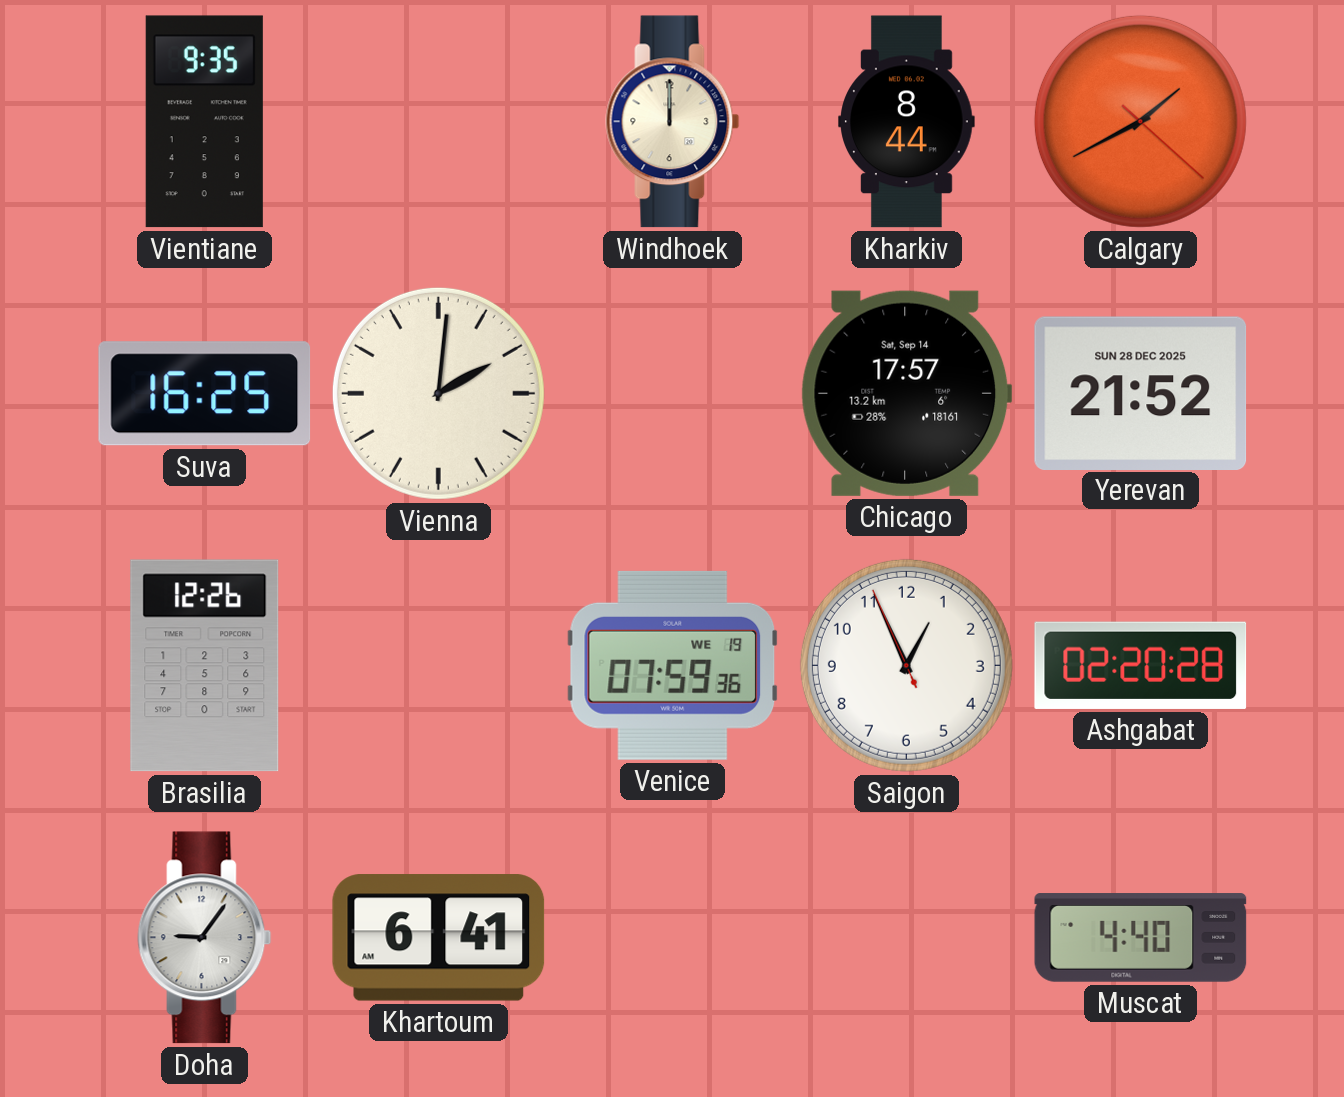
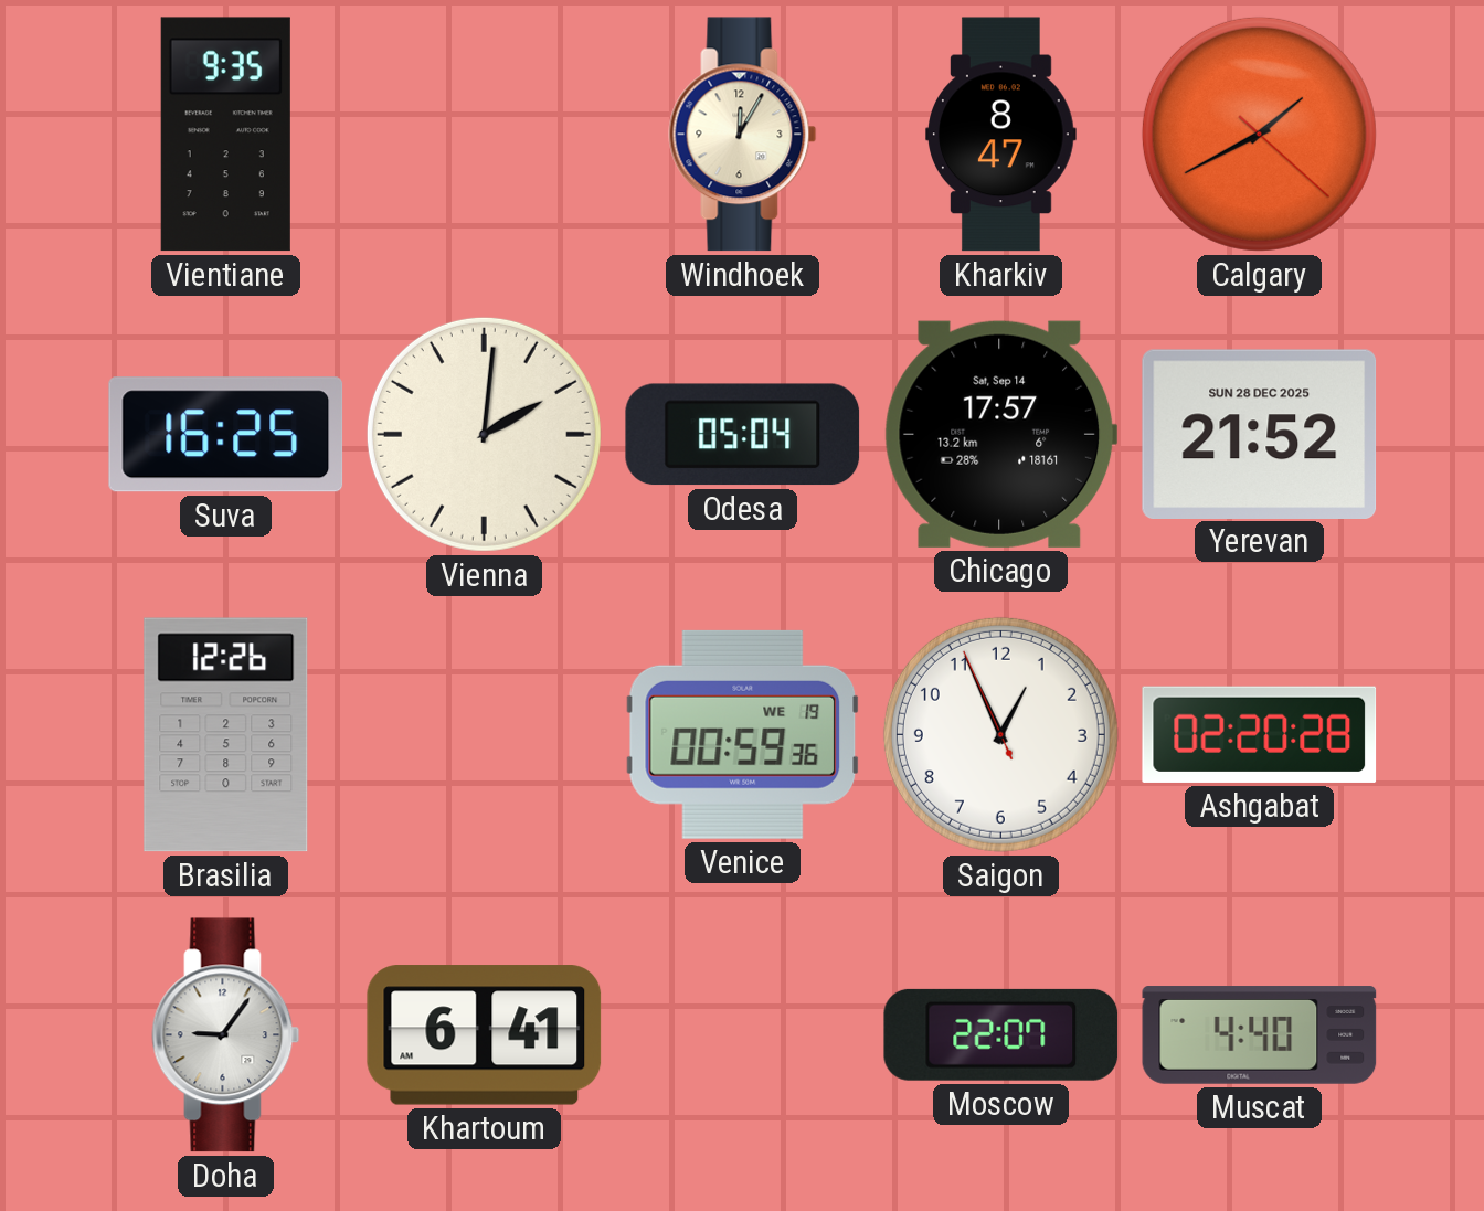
Windhoek: 12:00 -> 12:05 (743, 135)
Kharkiv: 8:44 -> 8:47 (1001, 135)
Odesa: none -> 05:04 (743, 435)
Venice: 07:59 -> 00:59 (743, 734)
Moscow: none -> 22:07 (1001, 1034)
